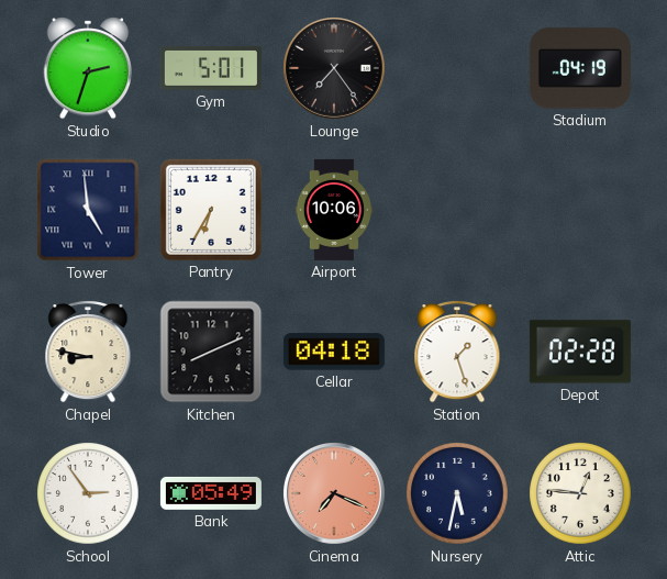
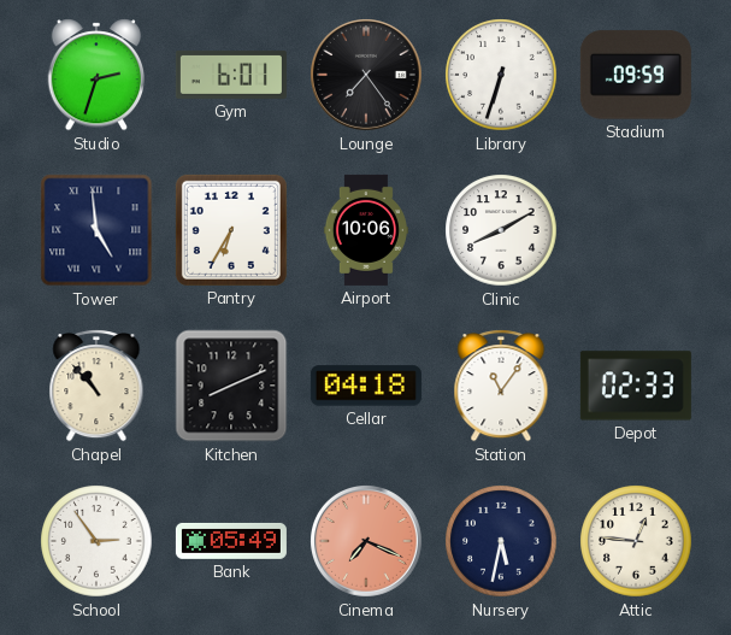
Gym: 5:01 -> 6:01 (231, 75)
Library: none -> 6:33 (501, 75)
Stadium: 04:19 -> 09:59 (636, 75)
Clinic: none -> 8:10 (501, 230)
Chapel: 8:47 -> 10:53 (96, 386)
Station: 1:27 -> 11:06 (501, 386)
Depot: 02:28 -> 02:33 (636, 386)
